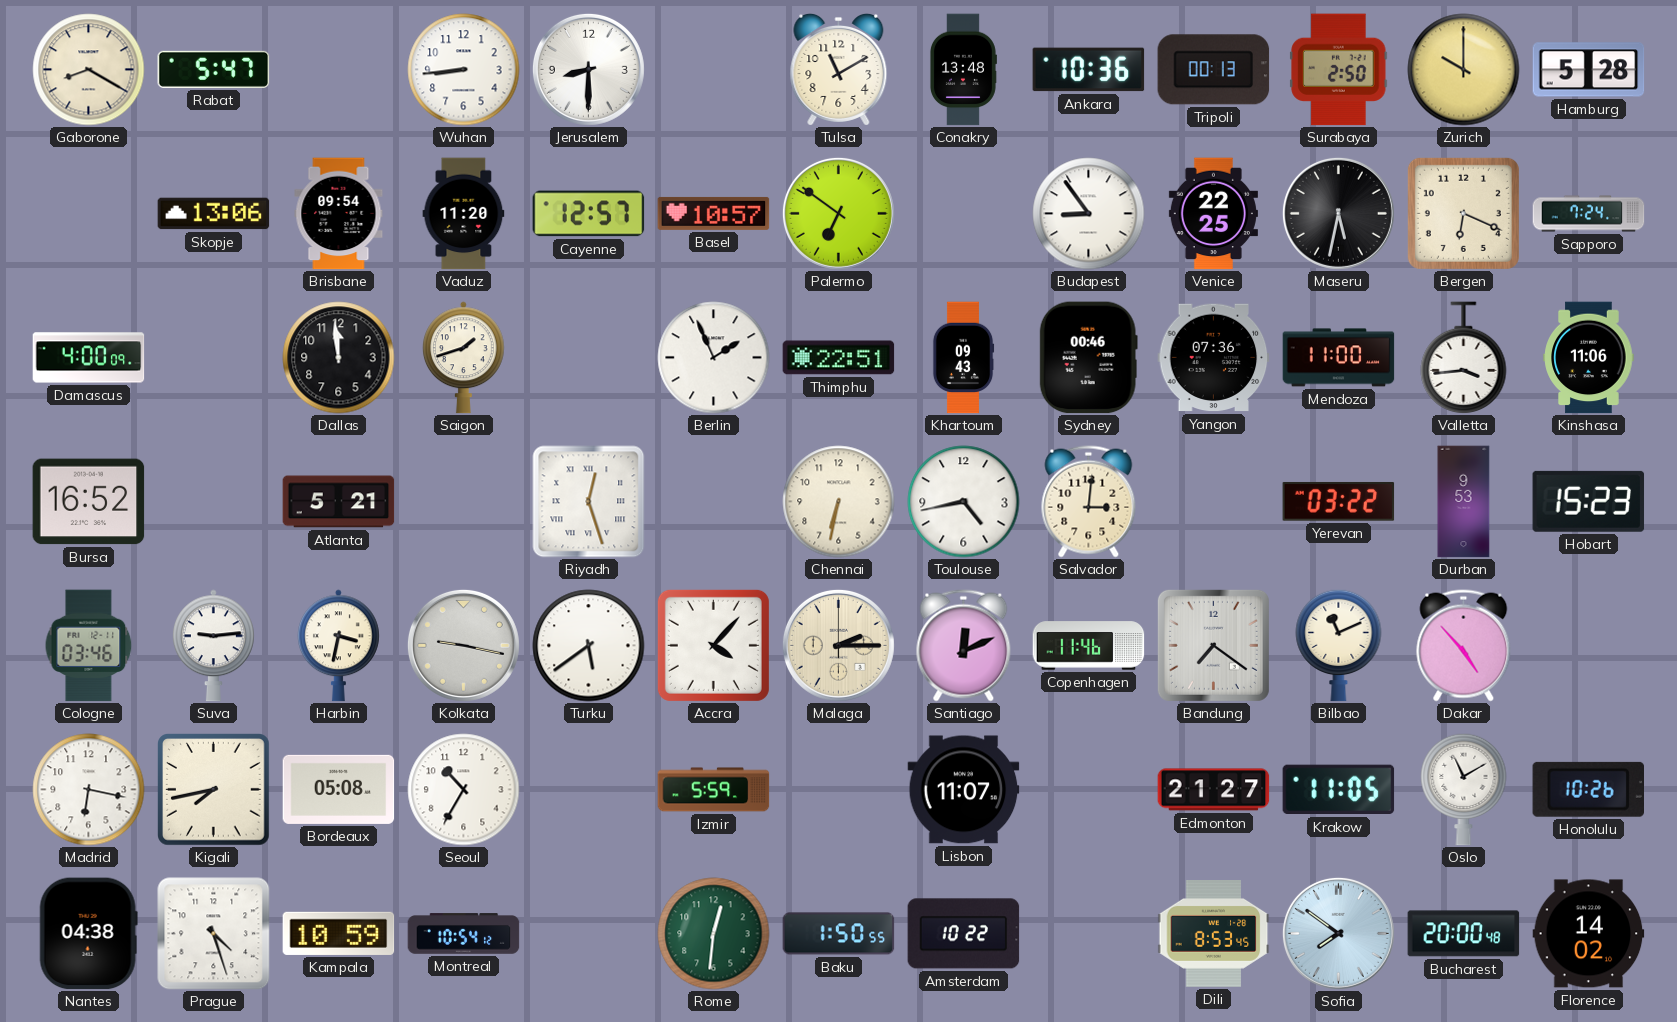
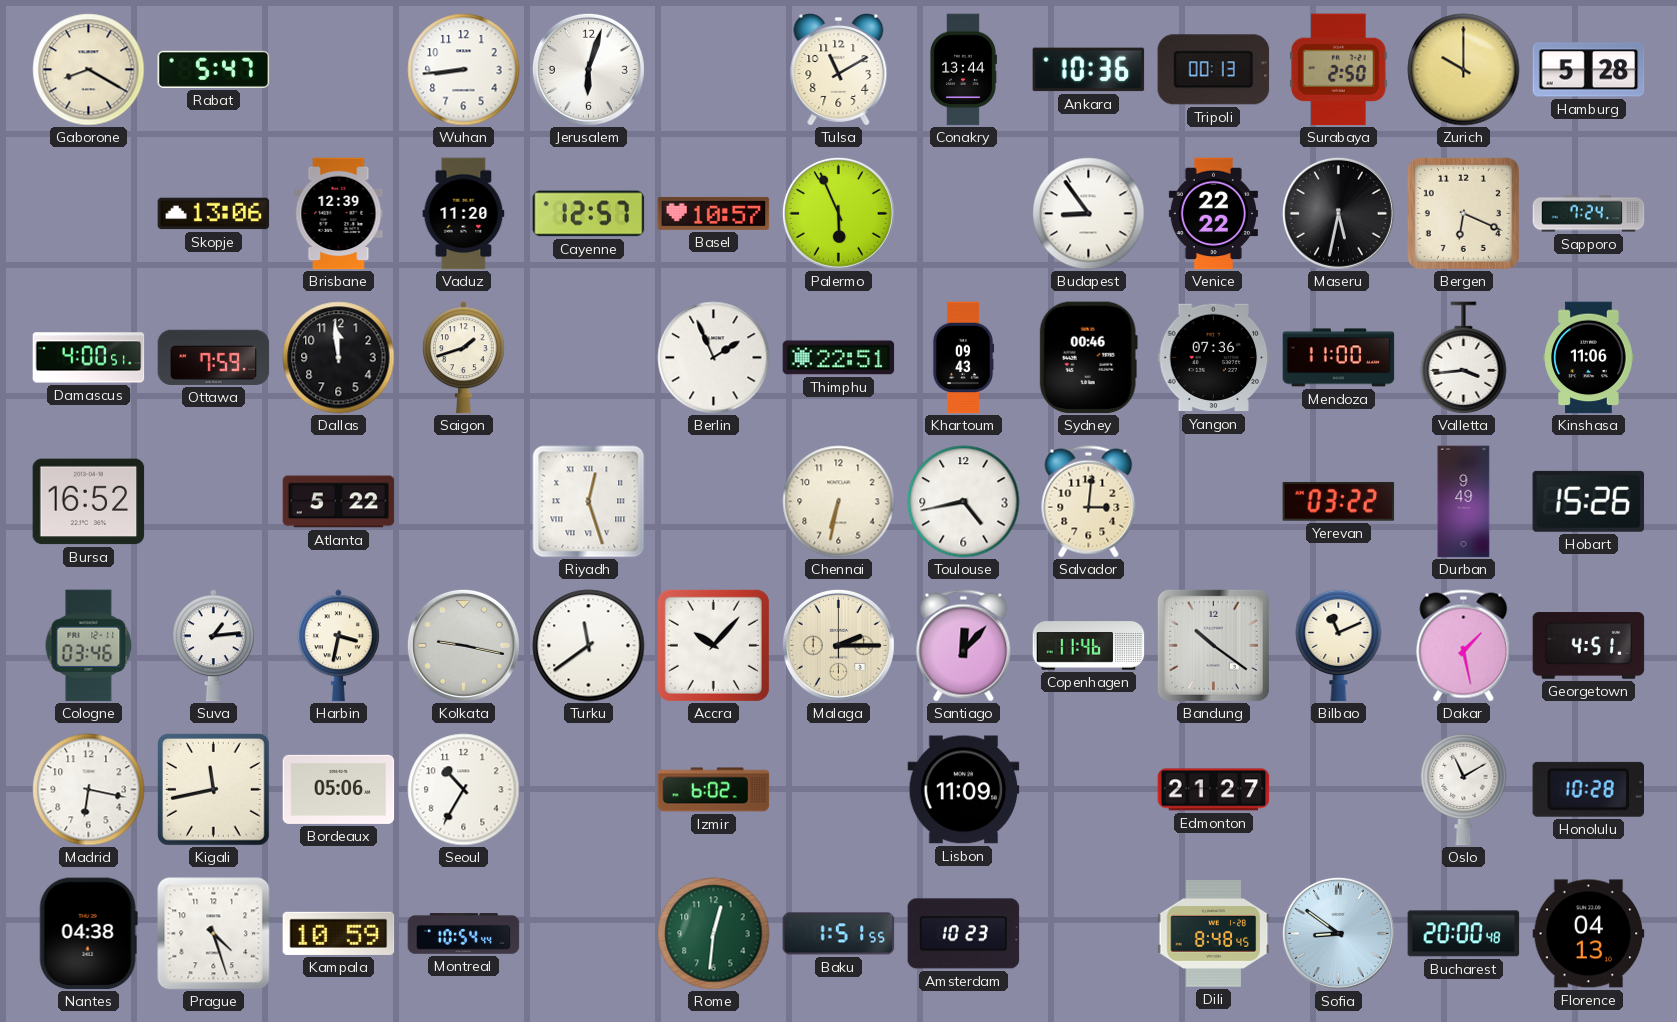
Jerusalem: 8:30 -> 6:03 (588, 69)
Conakry: 13:48 -> 13:44 (963, 70)
Brisbane: 09:54 -> 12:39 (339, 214)
Palermo: 6:51 -> 5:56 (838, 213)
Venice: 22:25 -> 22:22 (1213, 214)
Damascus: 4:00:09 -> 4:00:51 (89, 358)
Ottawa: none -> 7:59 (214, 357)
Atlanta: 5:21 -> 5:22 (339, 502)
Durban: 9:53 -> 9:49 (1464, 502)
Hobart: 15:23 -> 15:26 (1589, 501)
Suva: 9:14 -> 1:14 (213, 646)
Turku: 5:39 -> 11:39 (589, 646)
Accra: 4:07 -> 10:07 (713, 645)
Santiago: 12:11 -> 12:07 (964, 646)
Bandung: 7:21 -> 10:21 (1213, 645)
Dakar: 4:53 -> 1:28 (1464, 646)
Georgetown: none -> 4:51 (1589, 646)
Kigali: 7:43 -> 11:43 (214, 790)
Bordeaux: 05:08 -> 05:06 (339, 789)
Izmir: 5:59 -> 6:02 (714, 790)
Lisbon: 11:07 -> 11:09 (964, 790)
Krakow: 11:05 -> none (1339, 790)
Honolulu: 10:26 -> 10:28 (1588, 789)
Montreal: 10:54:12 -> 10:54:44 (464, 934)
Baku: 1:50 -> 1:51 (839, 934)
Amsterdam: 10:22 -> 10:23 (964, 934)
Dili: 8:53 -> 8:48 (1214, 934)
Sofia: 7:51 -> 8:51 (1338, 933)
Florence: 14:02 -> 04:13 (1589, 934)
